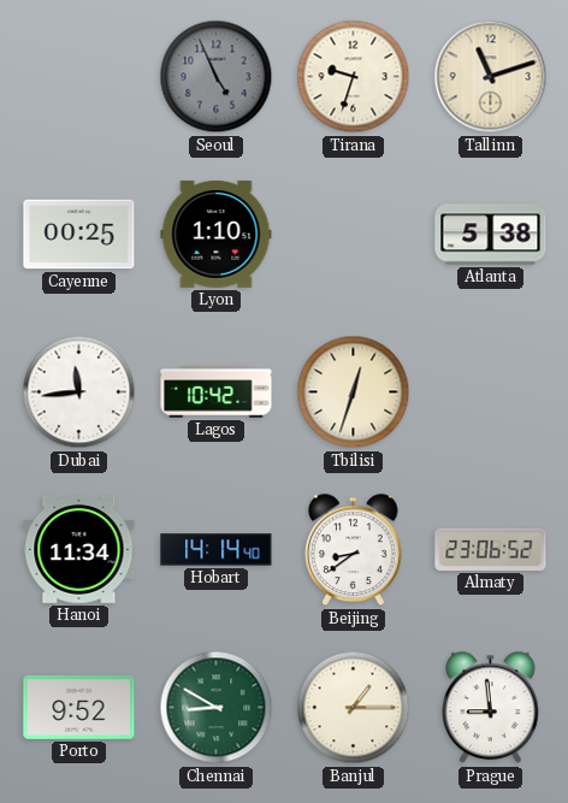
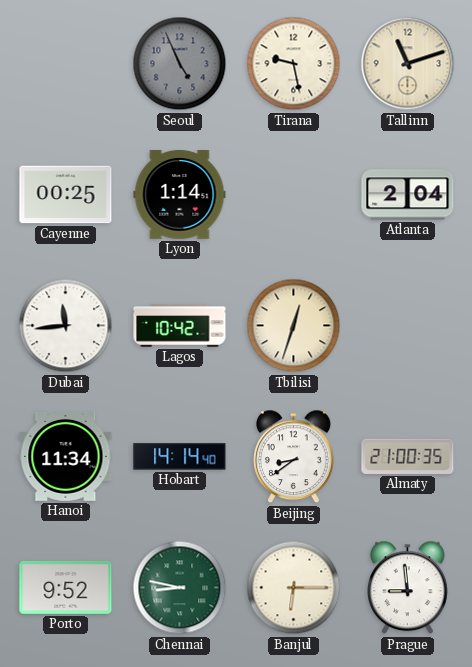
Tirana: 9:33 -> 9:28 (294, 64)
Lyon: 1:10 -> 1:14 (180, 195)
Atlanta: 5:38 -> 2:04 (408, 195)
Almaty: 23:06 -> 21:00 (408, 456)
Chennai: 8:50 -> 8:47 (180, 588)
Banjul: 1:15 -> 6:15 (294, 588)
